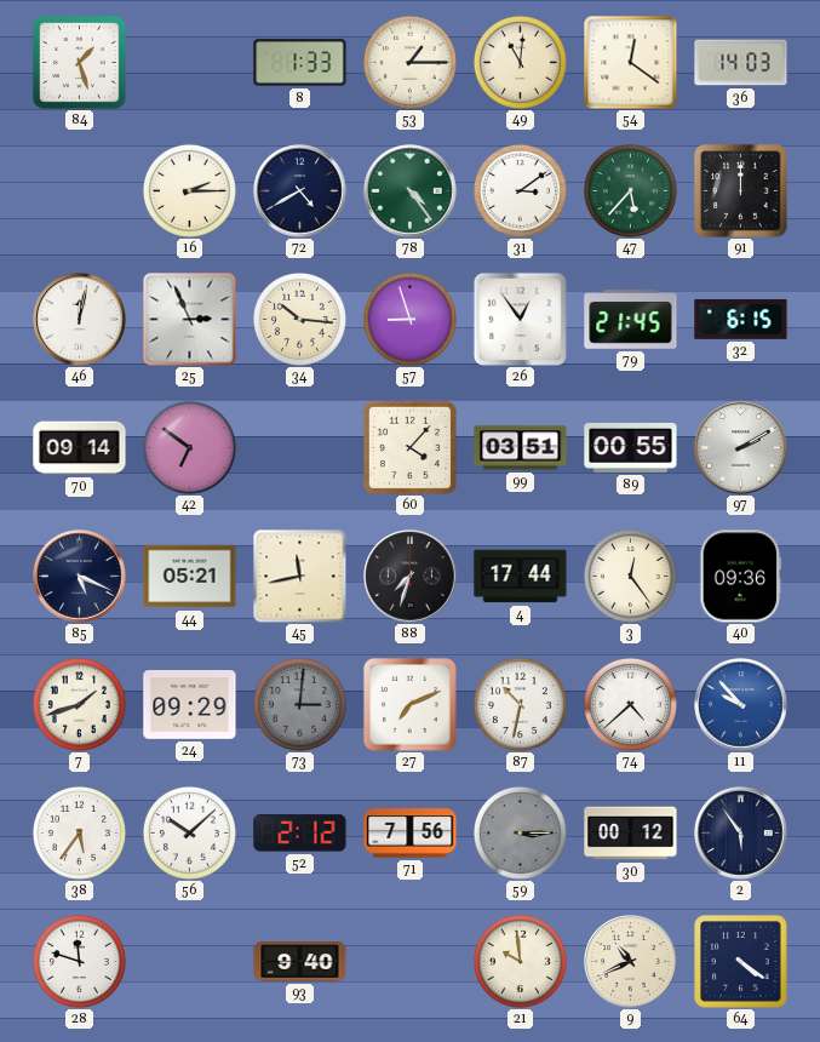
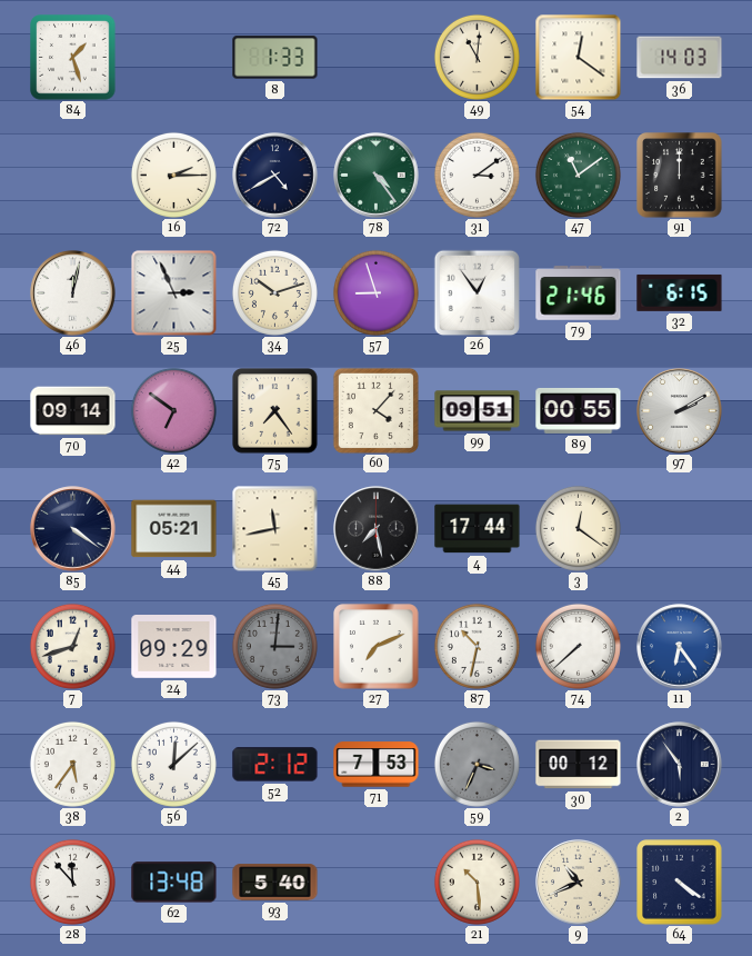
53: 1:15 -> none (409, 62)
47: 5:37 -> 11:09 (578, 175)
34: 10:16 -> 10:12 (274, 292)
79: 21:45 -> 21:46 (579, 293)
75: none -> 7:24 (275, 411)
99: 03:51 -> 09:51 (478, 411)
85: 5:19 -> 4:21 (73, 529)
88: 7:33 -> 7:28 (377, 529)
3: 12:24 -> 12:21 (578, 528)
40: 09:36 -> none (741, 577)
7: 1:42 -> 12:42 (72, 646)
74: 4:38 -> 7:38 (578, 646)
11: 9:53 -> 6:24 (680, 647)
56: 10:08 -> 12:08 (173, 764)
71: 7:56 -> 7:53 (377, 765)
59: 3:15 -> 3:34 (477, 764)
28: 11:48 -> 11:53 (72, 882)
62: none -> 13:48 (174, 883)
93: 9:40 -> 5:40 (275, 883)
21: 9:59 -> 10:29 (477, 882)
